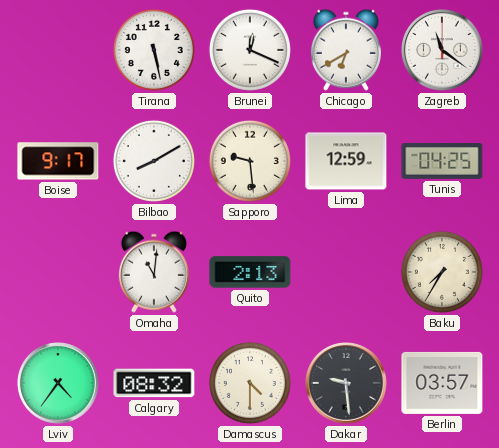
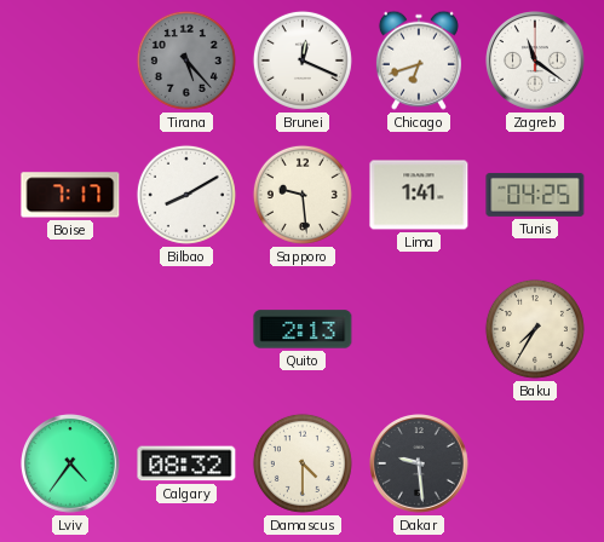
Tirana: 5:28 -> 5:23 (186, 60)
Tirana dial: white -> grey (186, 60)
Chicago: 6:40 -> 6:42 (419, 60)
Boise: 9:17 -> 7:17 (70, 195)
Lima: 12:59 -> 1:41 (419, 195)
Omaha: 11:01 -> none (154, 272)
Berlin: 03:57 -> none (442, 383)
